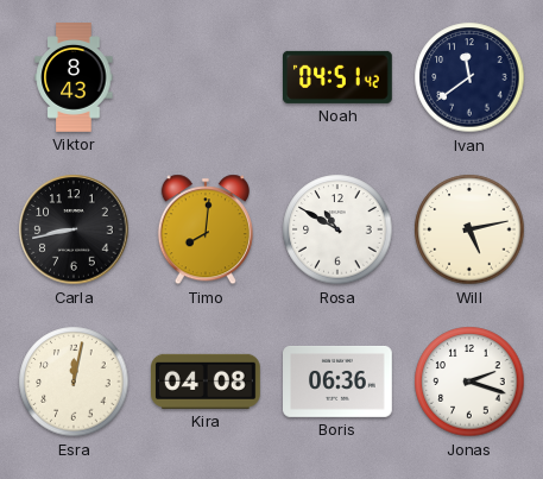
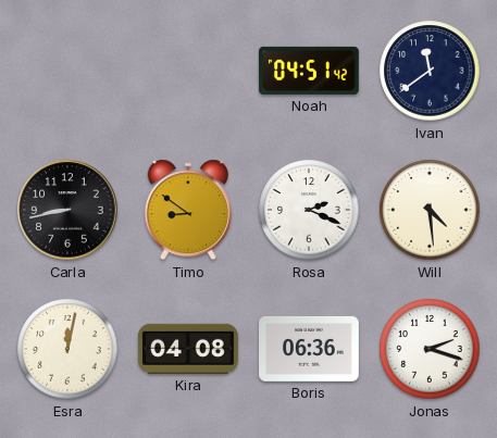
Viktor: 8:43 -> none (74, 77)
Timo: 8:01 -> 8:51 (188, 210)
Rosa: 10:50 -> 2:19 (309, 210)
Will: 5:13 -> 4:29 (430, 210)
